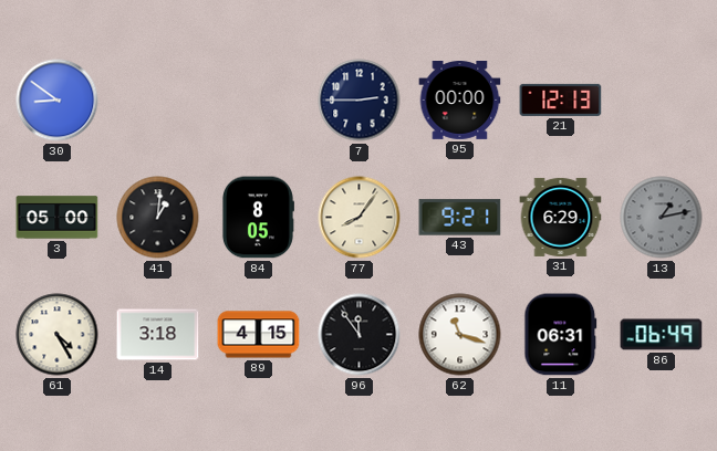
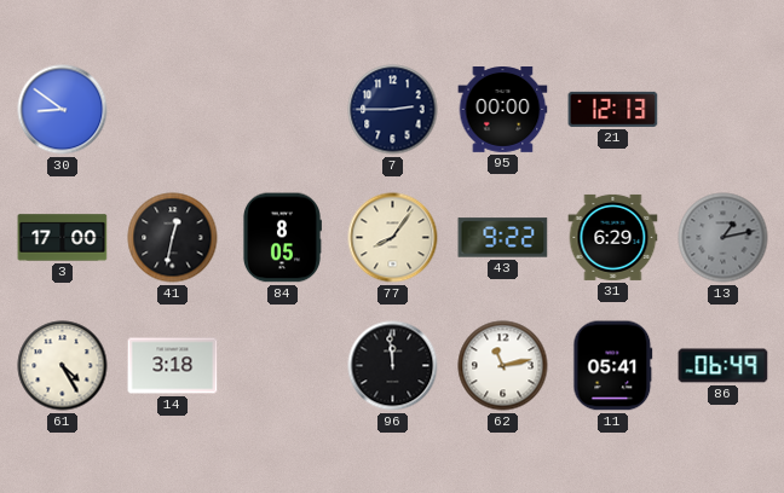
3: 05:00 -> 17:00 (63, 238)
41: 1:01 -> 12:32 (173, 238)
43: 9:21 -> 9:22 (503, 238)
89: 4:15 -> none (259, 335)
96: 11:54 -> 11:59 (393, 366)
62: 11:18 -> 11:13 (503, 366)
11: 06:31 -> 05:41 (613, 366)
